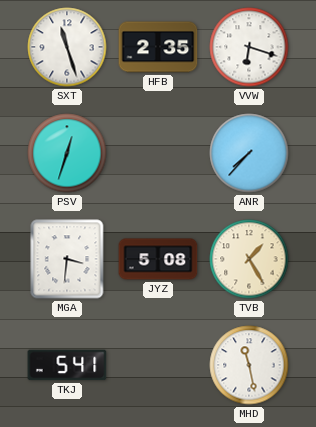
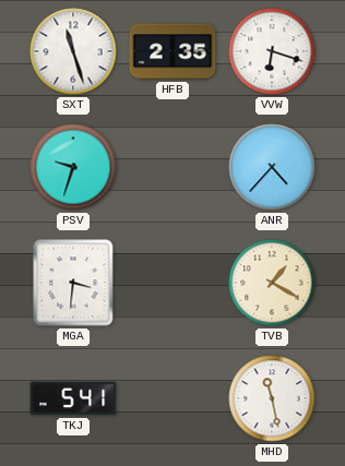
PSV: 12:33 -> 9:33 (73, 167)
ANR: 7:37 -> 4:37 (272, 167)
JYZ: 5:08 -> none (158, 259)
TVB: 1:25 -> 1:20 (272, 283)
